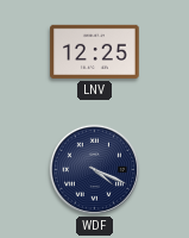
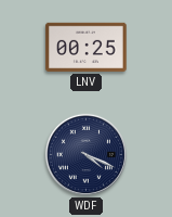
LNV: 12:25 -> 00:25 (87, 47)
